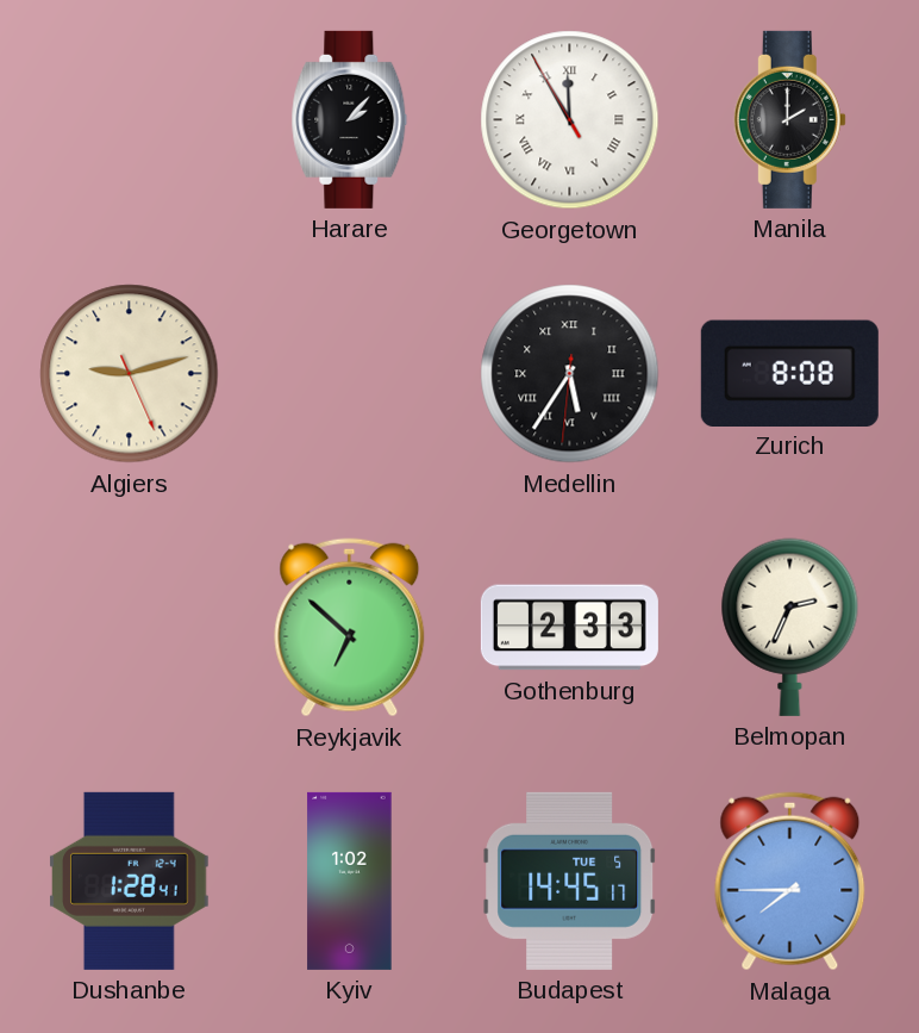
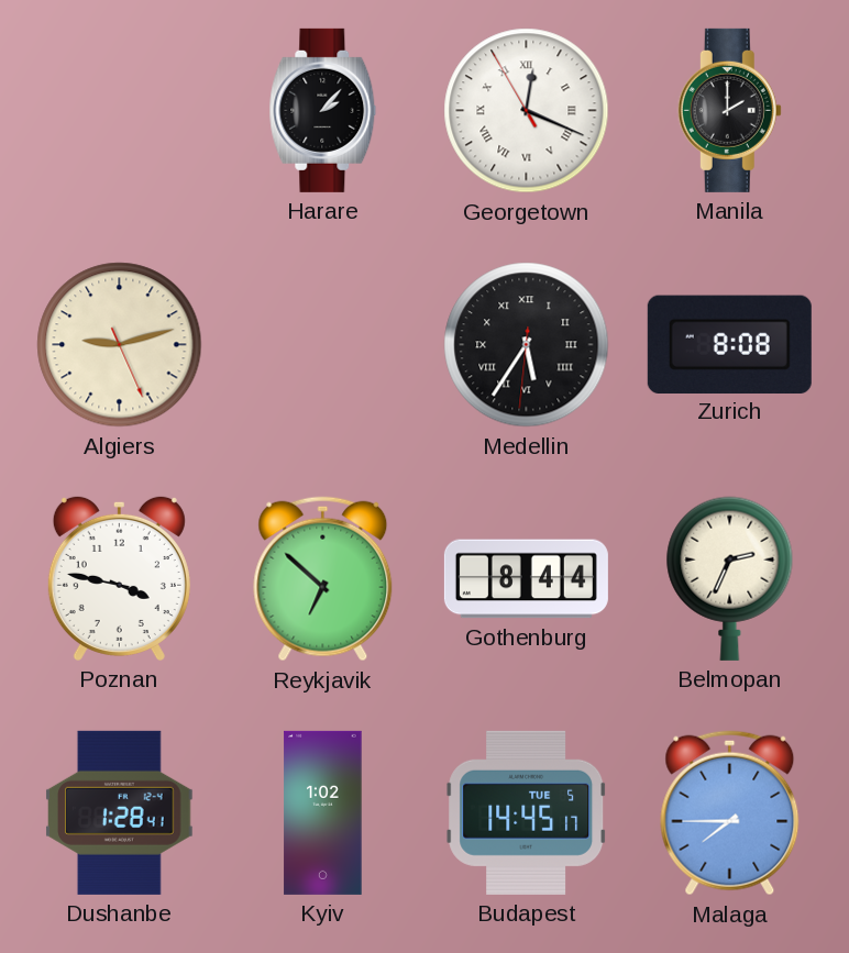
Georgetown: 11:54 -> 12:18 (527, 111)
Poznan: none -> 3:47 (119, 578)
Gothenburg: 2:33 -> 8:44 (526, 579)
